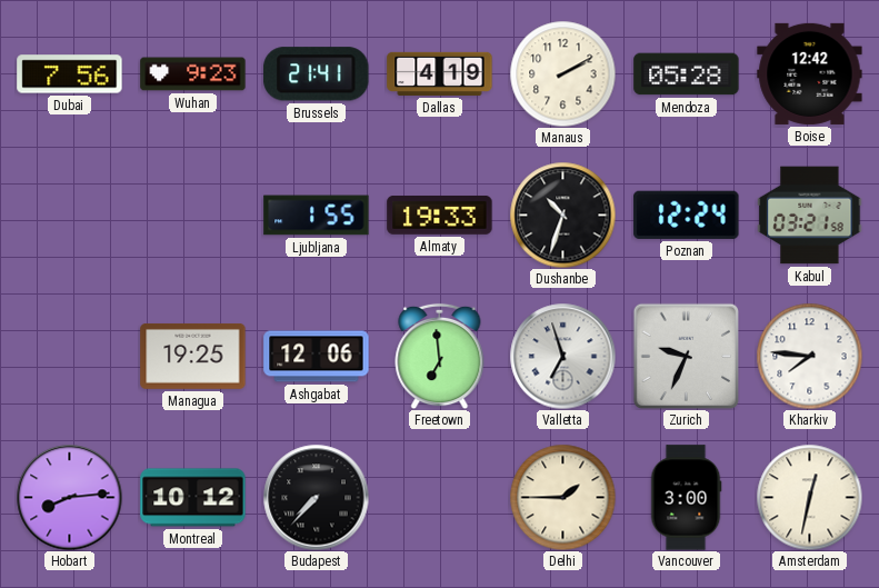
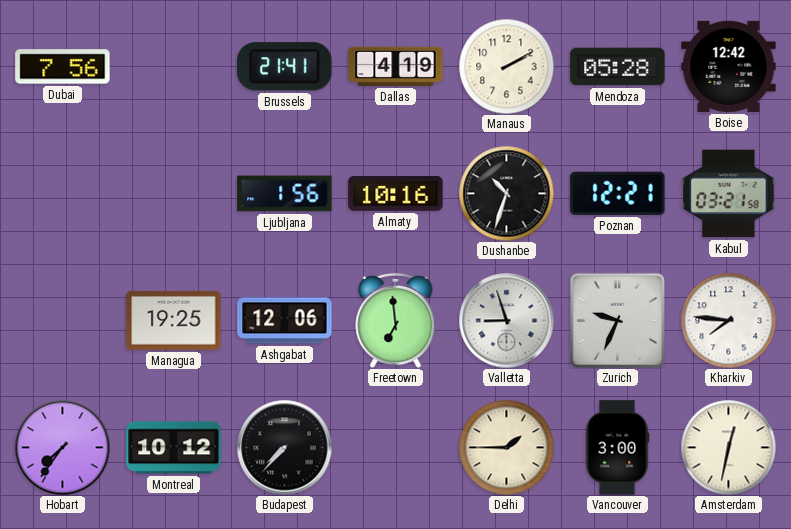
Wuhan: 9:23 -> none (193, 74)
Ljubljana: 1:55 -> 1:56 (285, 194)
Almaty: 19:33 -> 10:16 (396, 193)
Poznan: 12:24 -> 12:21 (618, 193)
Valletta: 6:57 -> 8:57 (506, 320)
Hobart: 8:14 -> 7:36 (62, 447)
